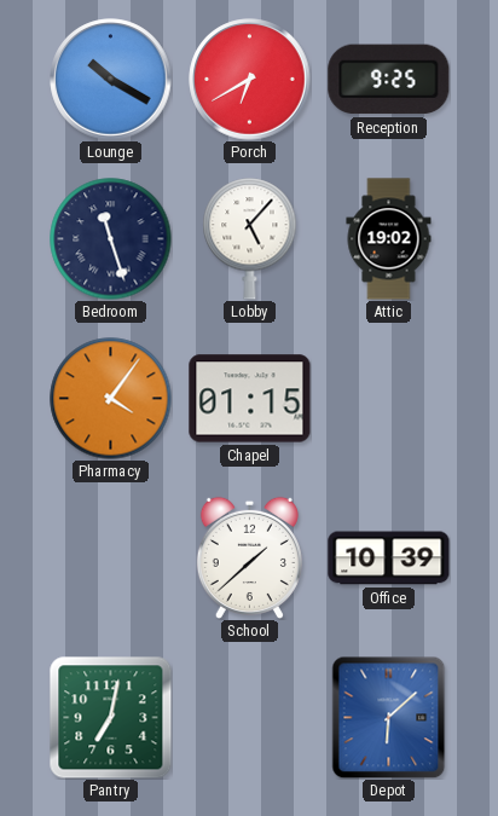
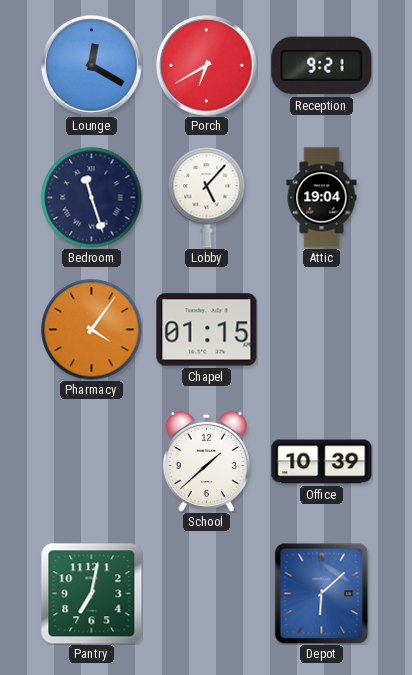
Lounge: 10:20 -> 12:20 (92, 66)
Reception: 9:25 -> 9:21 (322, 66)
Attic: 19:02 -> 19:04 (322, 198)
